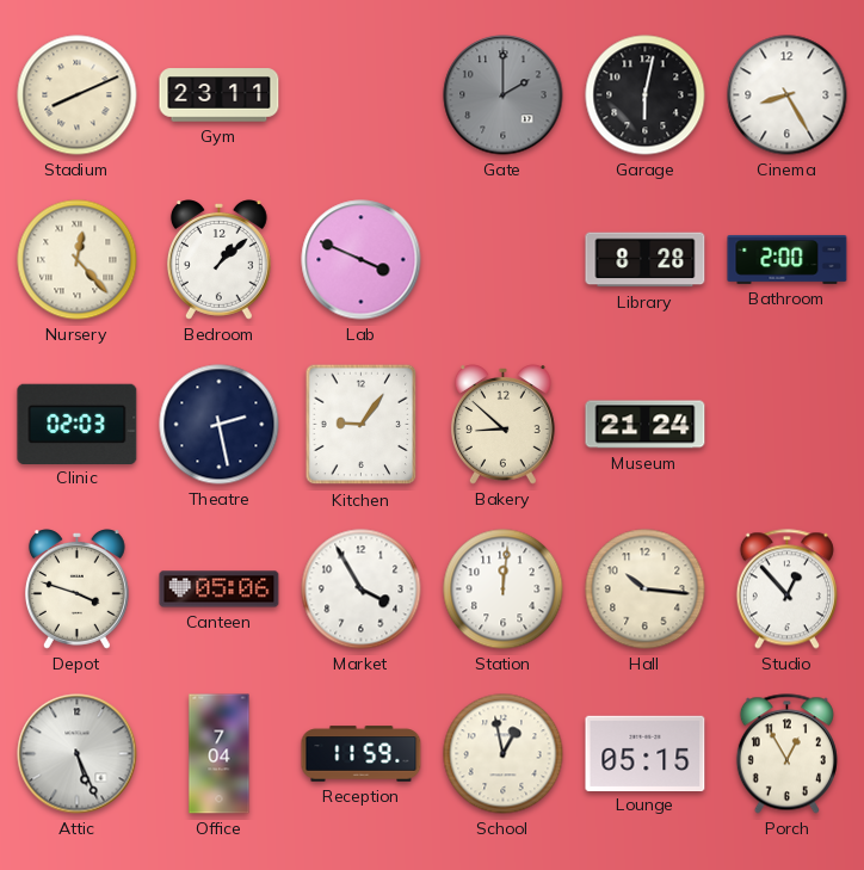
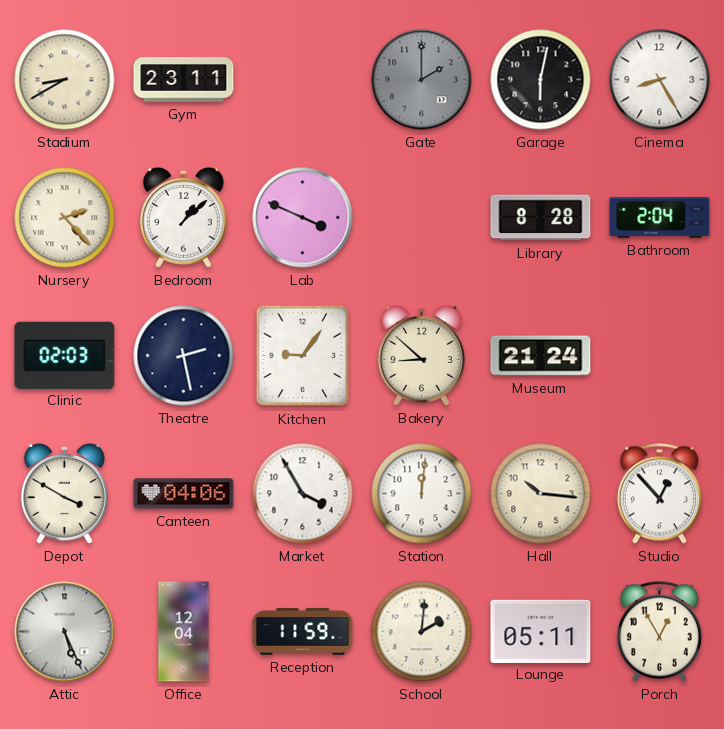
Stadium: 8:11 -> 8:40 (65, 80)
Nursery: 12:23 -> 2:23 (65, 218)
Bathroom: 2:00 -> 2:04 (660, 218)
Depot: 3:48 -> 3:50 (64, 494)
Canteen: 05:06 -> 04:06 (184, 494)
Office: 7:04 -> 12:04 (184, 632)
School: 12:58 -> 2:01 (422, 632)
Lounge: 05:15 -> 05:11 (541, 631)
